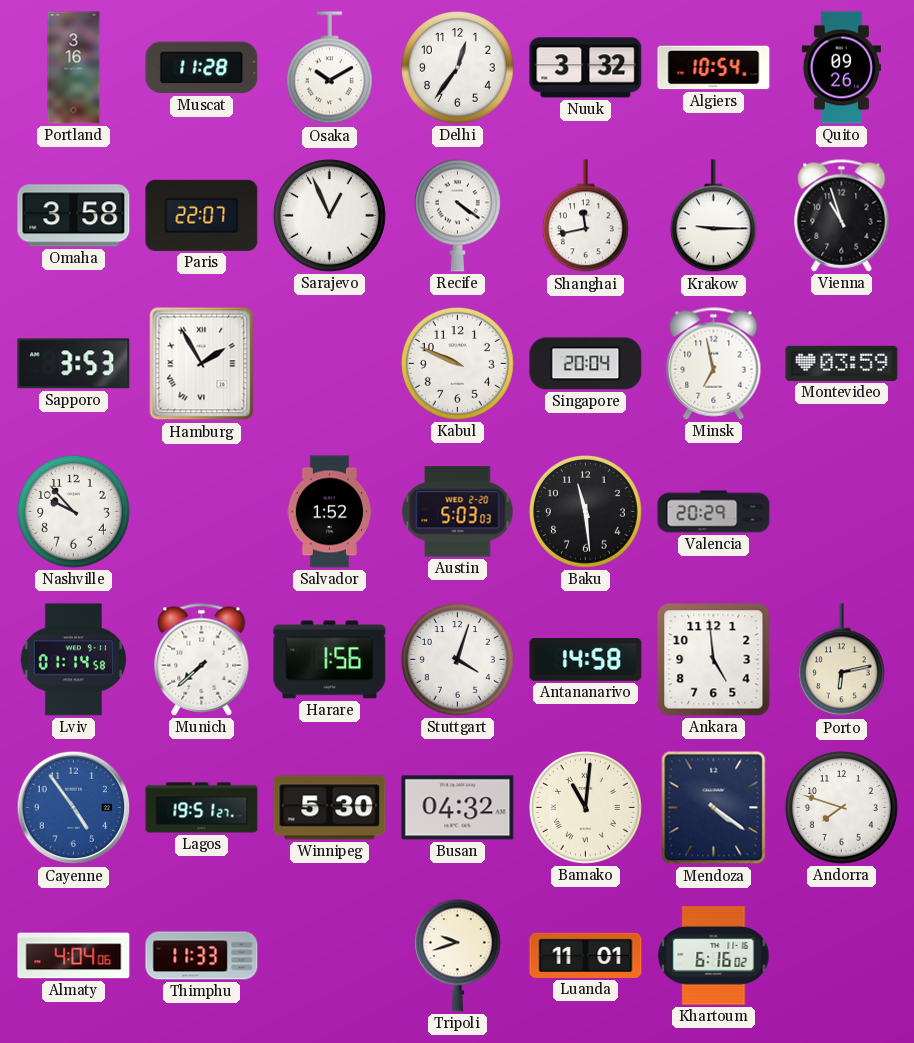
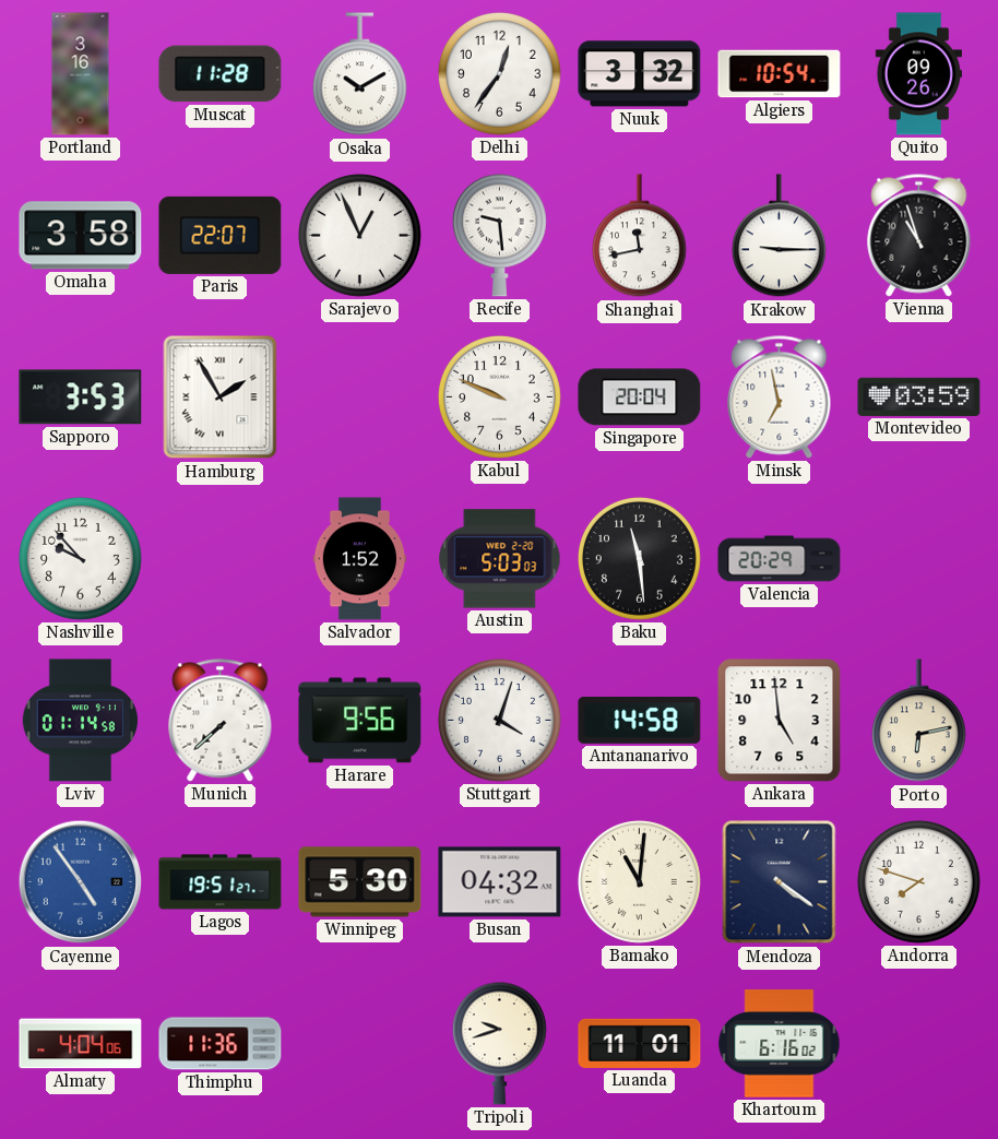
Recife: 4:21 -> 9:29 (499, 235)
Harare: 1:56 -> 9:56 (360, 721)
Thimphu: 11:33 -> 11:36 (221, 1044)
